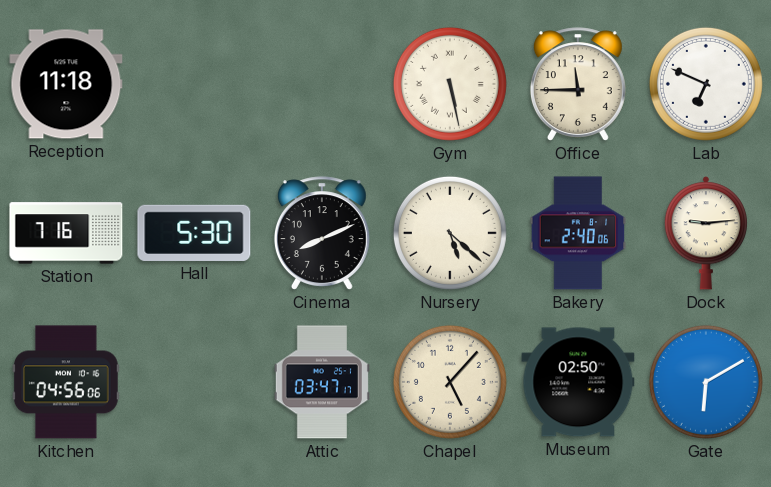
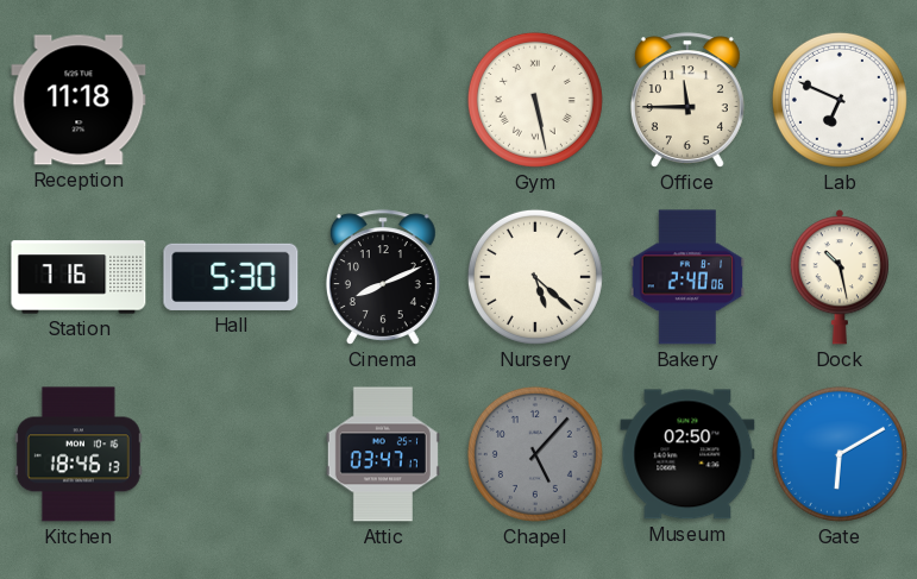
Dock: 9:14 -> 10:28 (840, 277)
Kitchen: 04:56 -> 18:46 (80, 454)
Chapel dial: cream -> grey (535, 454)
